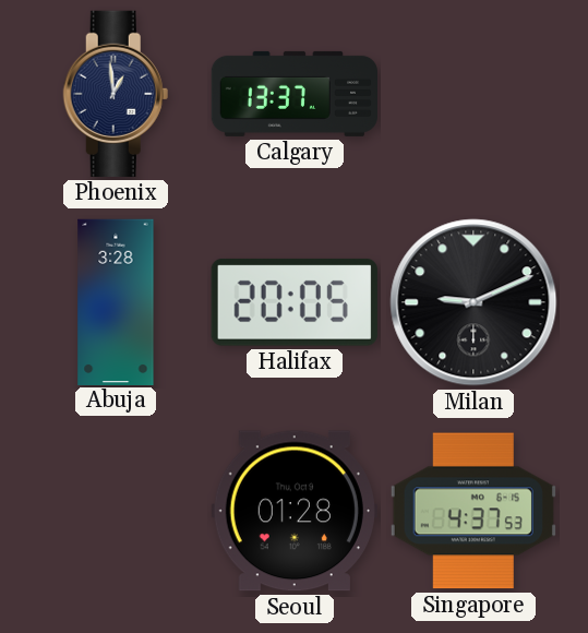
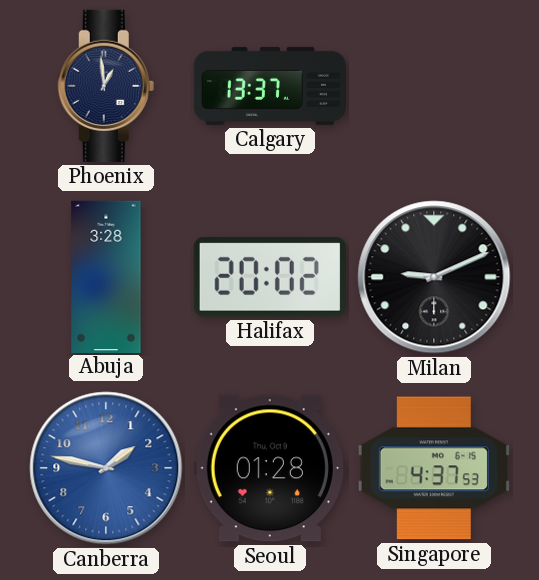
Halifax: 20:05 -> 20:02 (270, 277)
Canberra: none -> 1:47 (106, 468)
